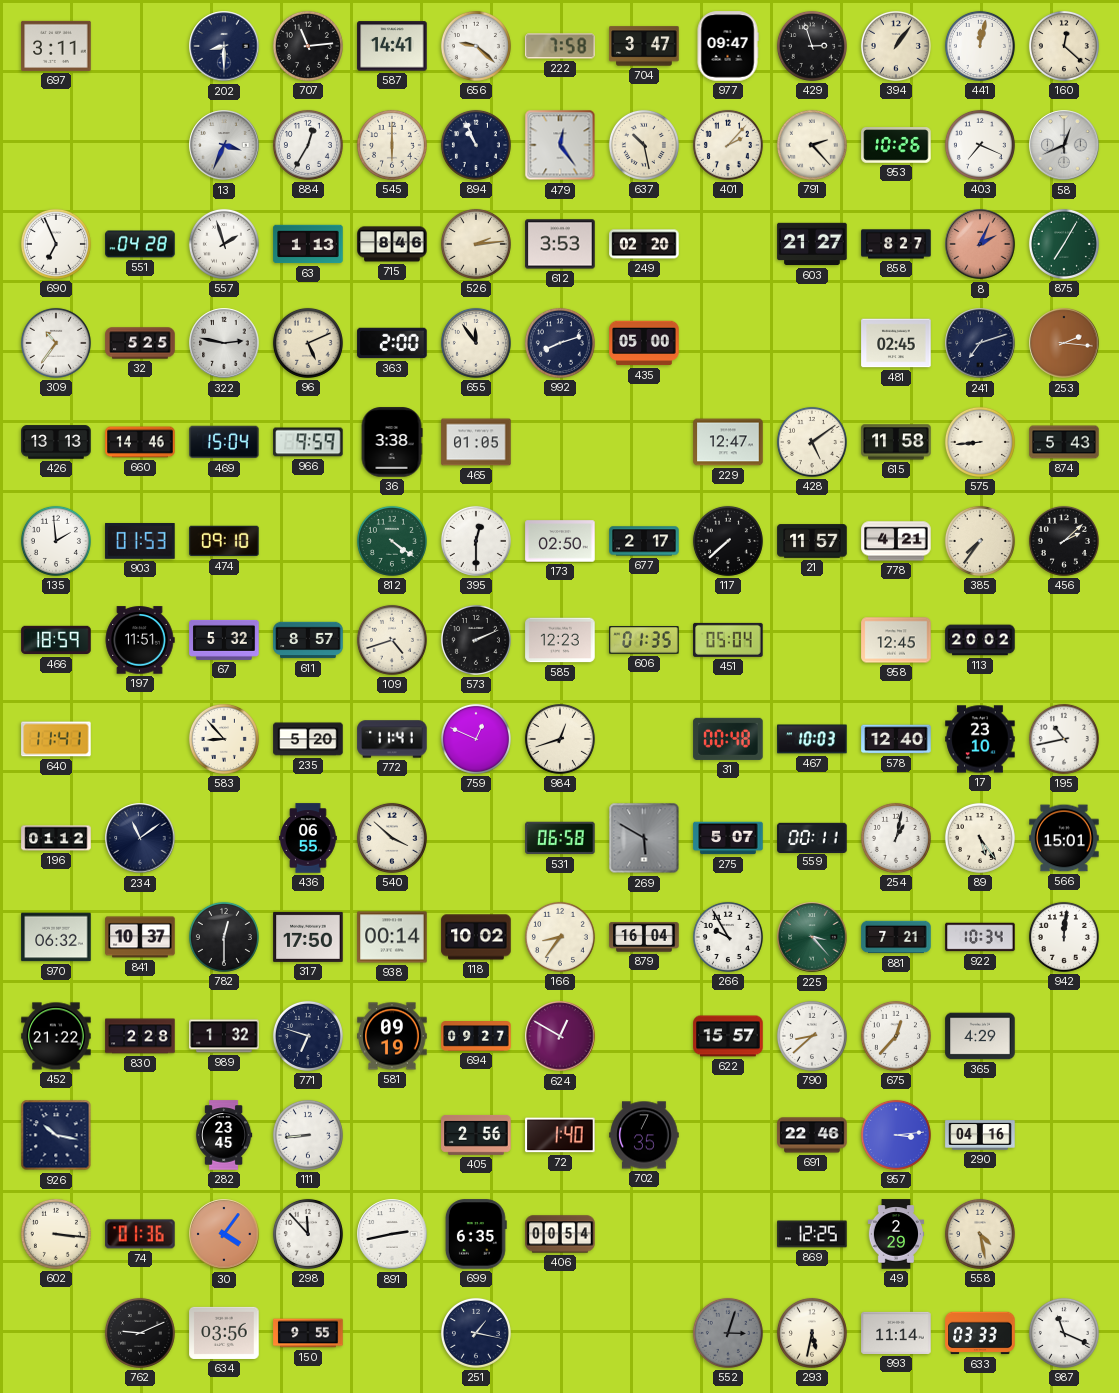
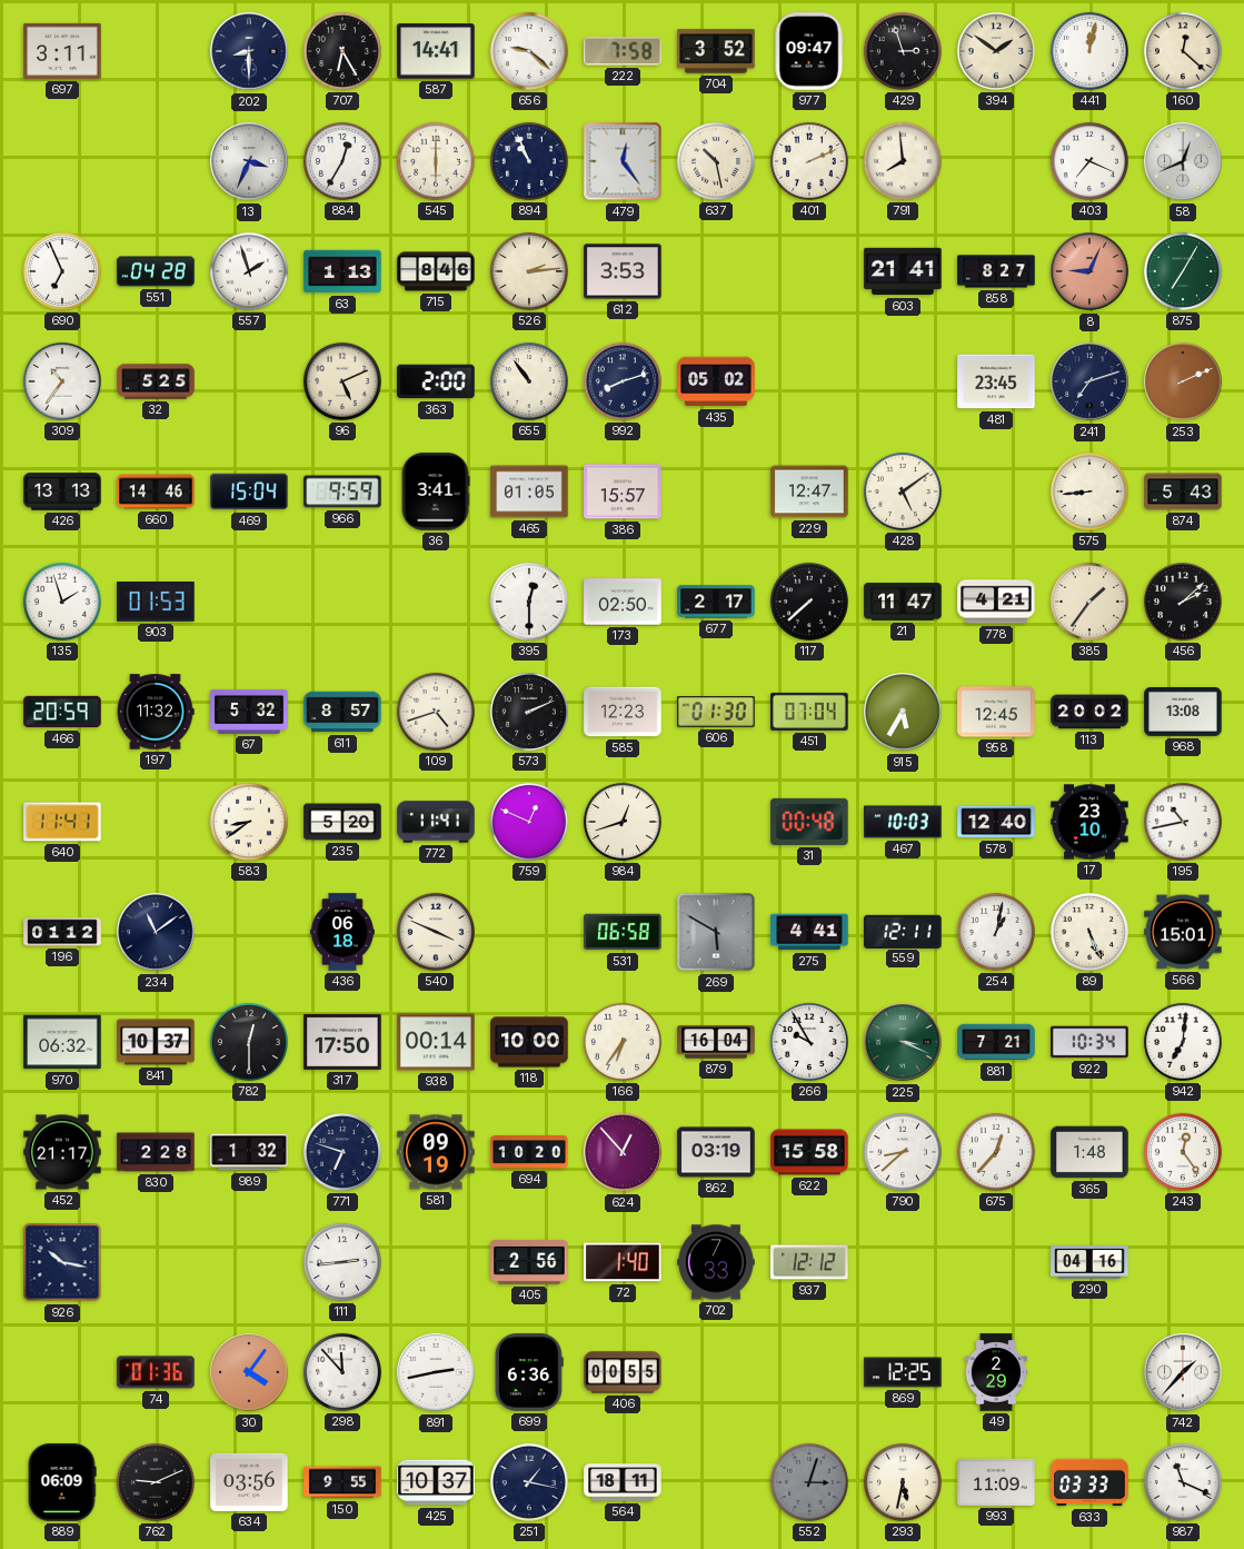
707: 11:14 -> 6:25 (342, 51)
704: 3:47 -> 3:52 (716, 51)
394: 1:06 -> 1:51 (996, 51)
401: 2:07 -> 2:11 (809, 161)
791: 2:23 -> 7:59 (903, 161)
953: 10:26 -> none (896, 145)
249: 02:20 -> none (644, 244)
603: 21:27 -> 21:41 (903, 271)
8: 2:04 -> 9:04 (1089, 271)
322: 2:47 -> none (224, 343)
655: 11:54 -> 10:54 (529, 381)
435: 05:00 -> 05:02 (716, 381)
481: 02:45 -> 23:45 (996, 381)
253: 2:16 -> 2:11 (1183, 381)
36: 3:38 -> 3:41 (436, 491)
386: none -> 15:57 (623, 491)
615: 11:58 -> none (896, 442)
135: 1:59 -> 1:57 (62, 602)
474: 09:10 -> none (224, 541)
812: 4:21 -> none (392, 541)
21: 11:57 -> 11:47 (903, 602)
385: 7:36 -> 1:36 (1089, 602)
466: 18:59 -> 20:59 (62, 712)
197: 11:51 -> 11:32 (156, 712)
606: 01:35 -> 01:30 (716, 713)
451: 05:04 -> 07:04 (809, 712)
915: none -> 5:35 (903, 712)
968: none -> 13:08 (1183, 712)
583: 8:53 -> 8:39 (249, 822)
436: 06:55 -> 06:18 (344, 932)
540: 3:52 -> 3:49 (436, 932)
275: 5:07 -> 4:41 (809, 932)
559: 00:11 -> 12:11 (903, 931)
89: 5:24 -> 5:26 (1089, 932)
118: 10:02 -> 10:00 (529, 1042)
166: 8:36 -> 6:36 (623, 1042)
225: 3:23 -> 3:19 (903, 1042)
942: 12:01 -> 7:01 (1183, 1042)
452: 21:22 -> 21:17 (62, 1152)
694: 09:27 -> 10:20 (529, 1153)
624: 12:50 -> 12:53 (623, 1152)
862: none -> 03:19 (716, 1152)
622: 15:57 -> 15:58 (809, 1152)
365: 4:29 -> 1:48 (1089, 1152)
243: none -> 12:24 (1183, 1152)
282: 23:45 -> none (224, 1135)
111: 8:44 -> 2:44 (342, 1262)
702: 7:35 -> 7:33 (716, 1262)
937: none -> 12:12 (809, 1262)
691: 22:46 -> none (812, 1135)
957: 3:14 -> none (896, 1135)
602: 3:16 -> none (56, 1234)
699: 6:35 -> 6:36 (529, 1372)
406: 00:54 -> 00:55 (623, 1372)
558: 4:28 -> none (980, 1234)
742: none -> 1:37 (1183, 1372)
889: none -> 06:09 (62, 1482)
425: none -> 10:37 (436, 1482)
564: none -> 18:11 (623, 1482)
993: 11:14 -> 11:09 (996, 1482)
